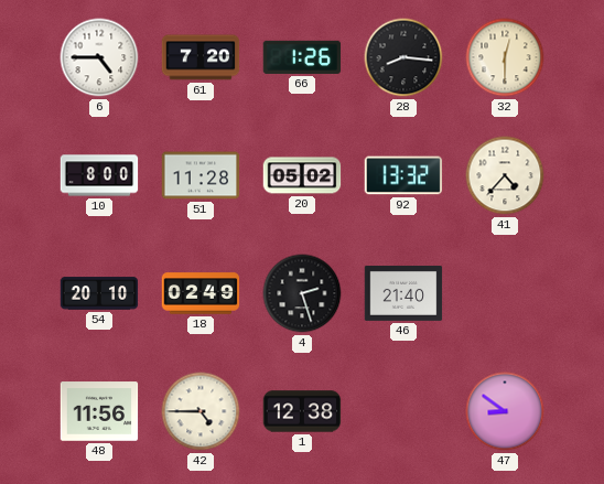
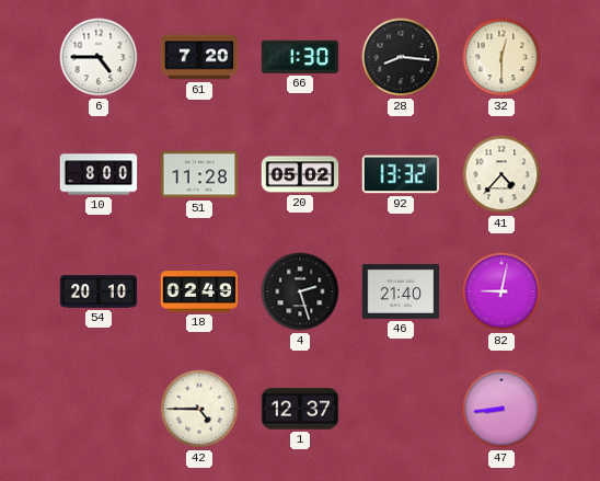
66: 1:26 -> 1:30 (300, 57)
82: none -> 9:02 (501, 291)
48: 11:56 -> none (99, 411)
1: 12:38 -> 12:37 (300, 409)
47: 8:51 -> 8:44 (501, 409)
